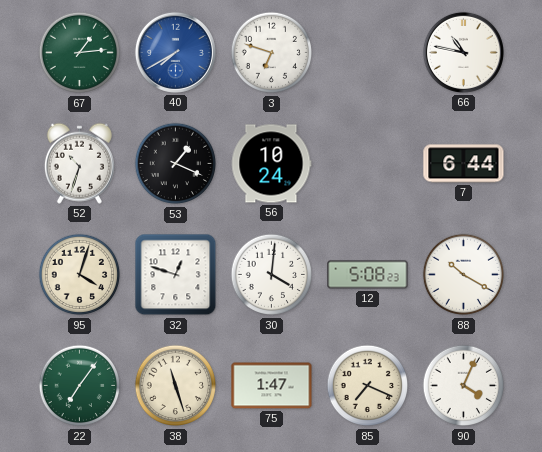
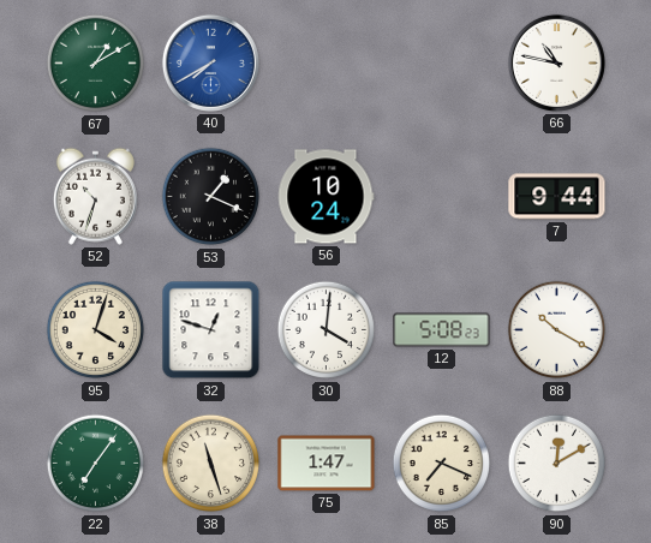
67: 1:14 -> 1:10 (96, 64)
3: 6:48 -> none (272, 53)
7: 6:44 -> 9:44 (557, 197)
90: 4:04 -> 12:10 (557, 464)
